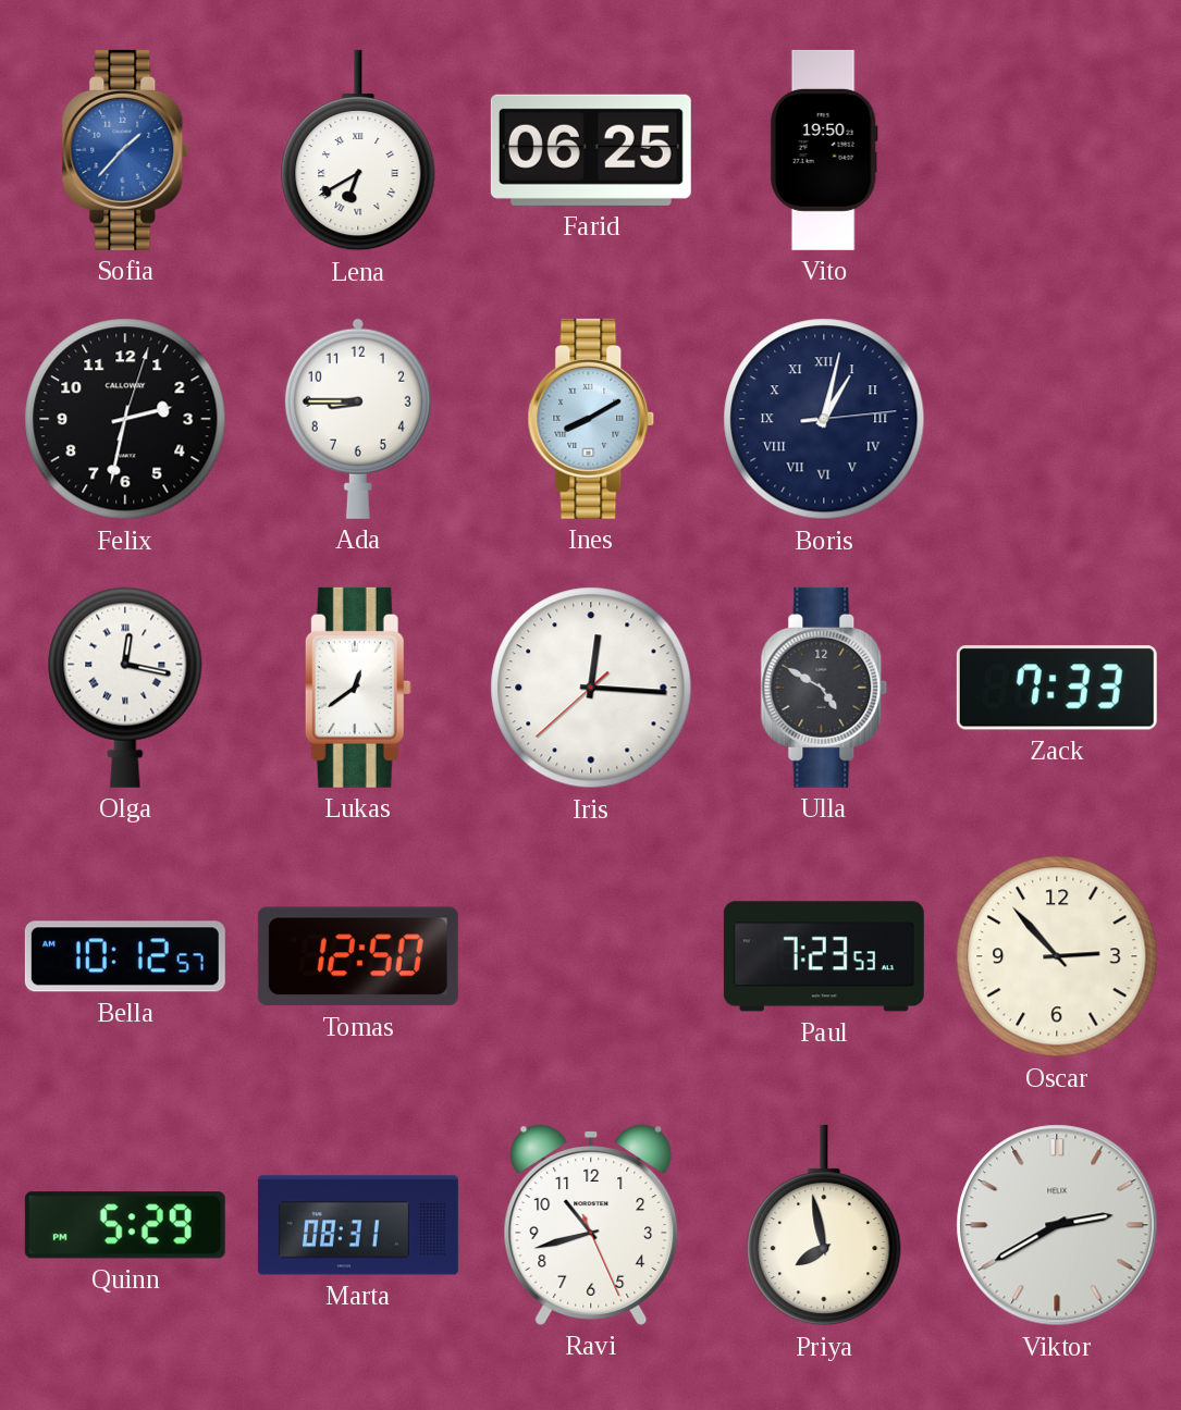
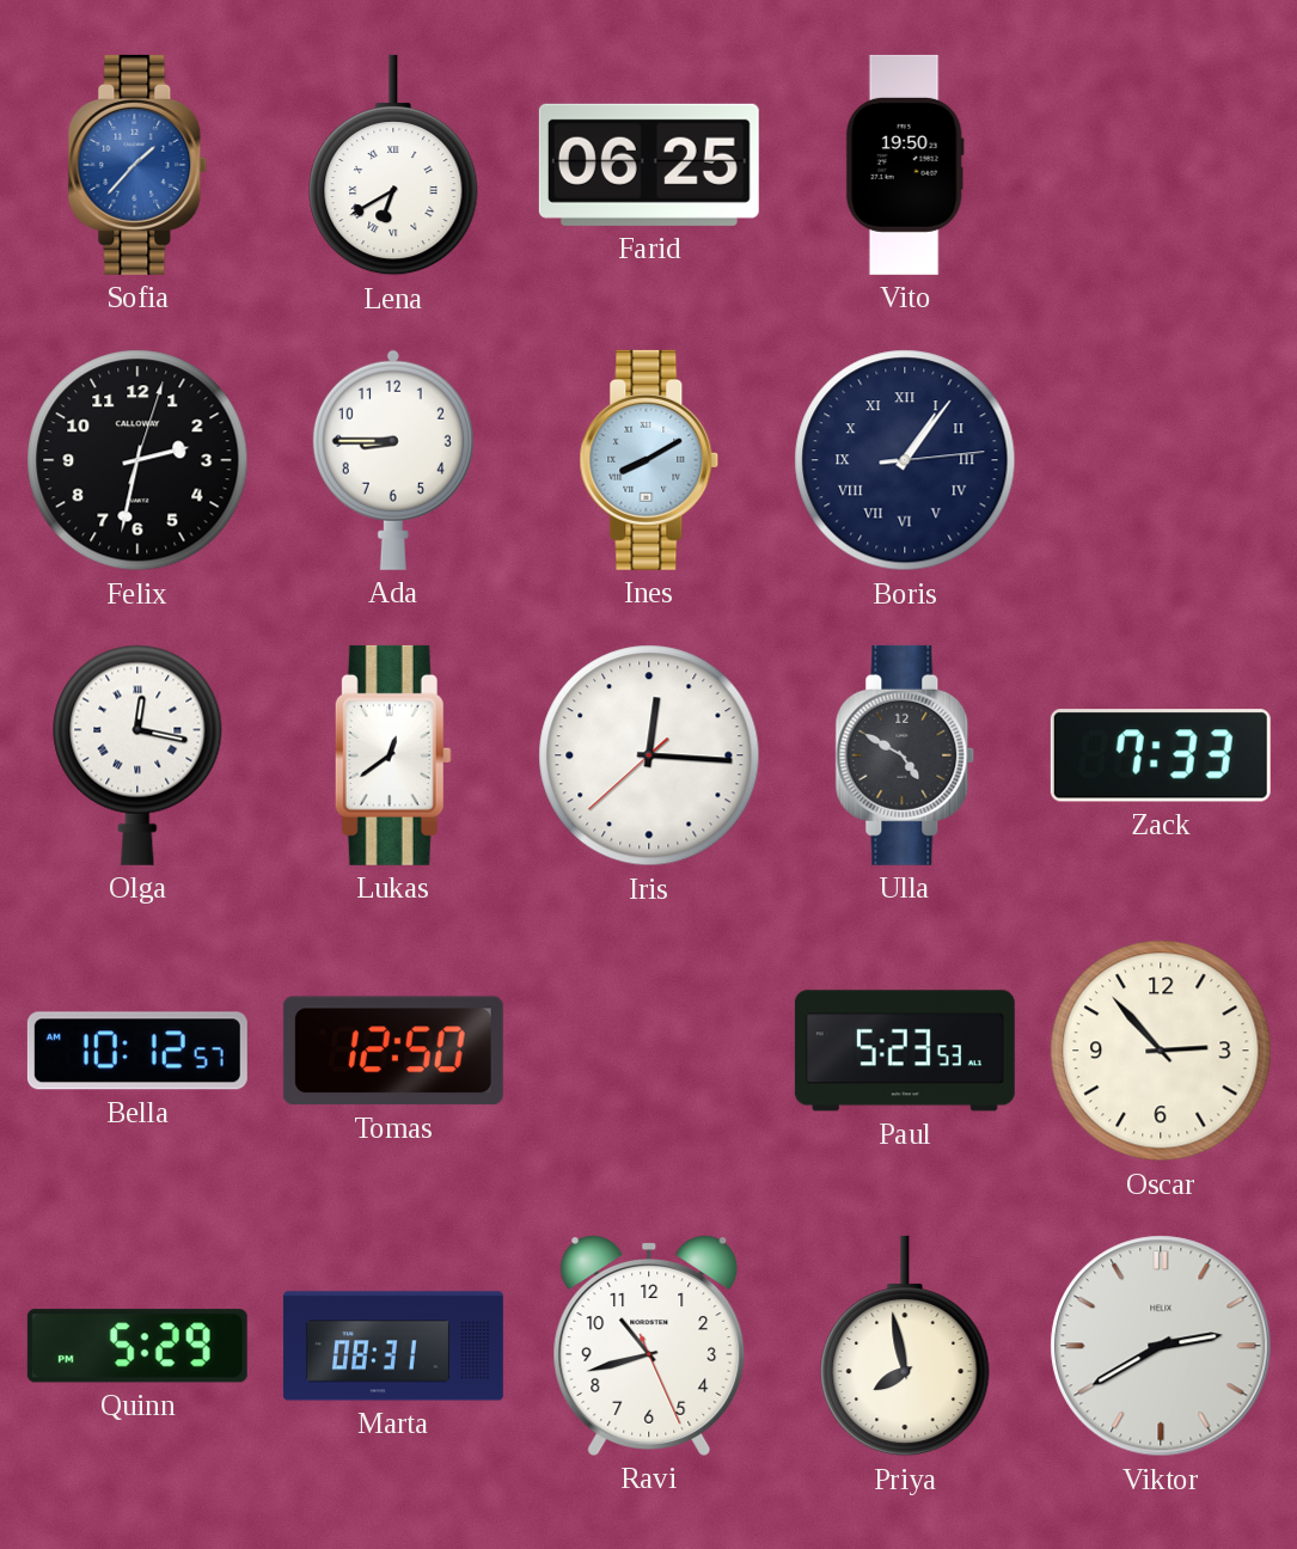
Boris: 1:02 -> 1:06 (905, 460)
Paul: 7:23 -> 5:23 (905, 1051)
